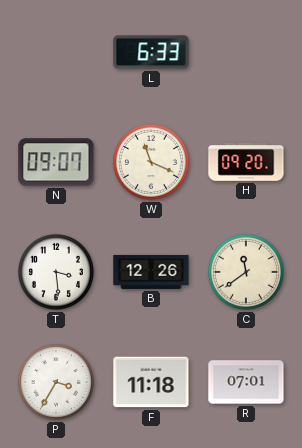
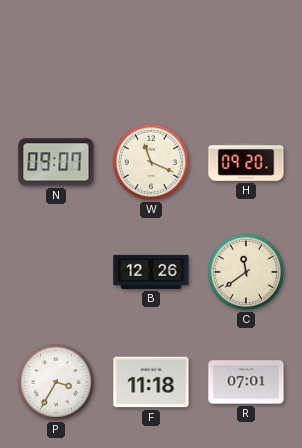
L: 6:33 -> none (151, 52)
T: 3:29 -> none (56, 272)
